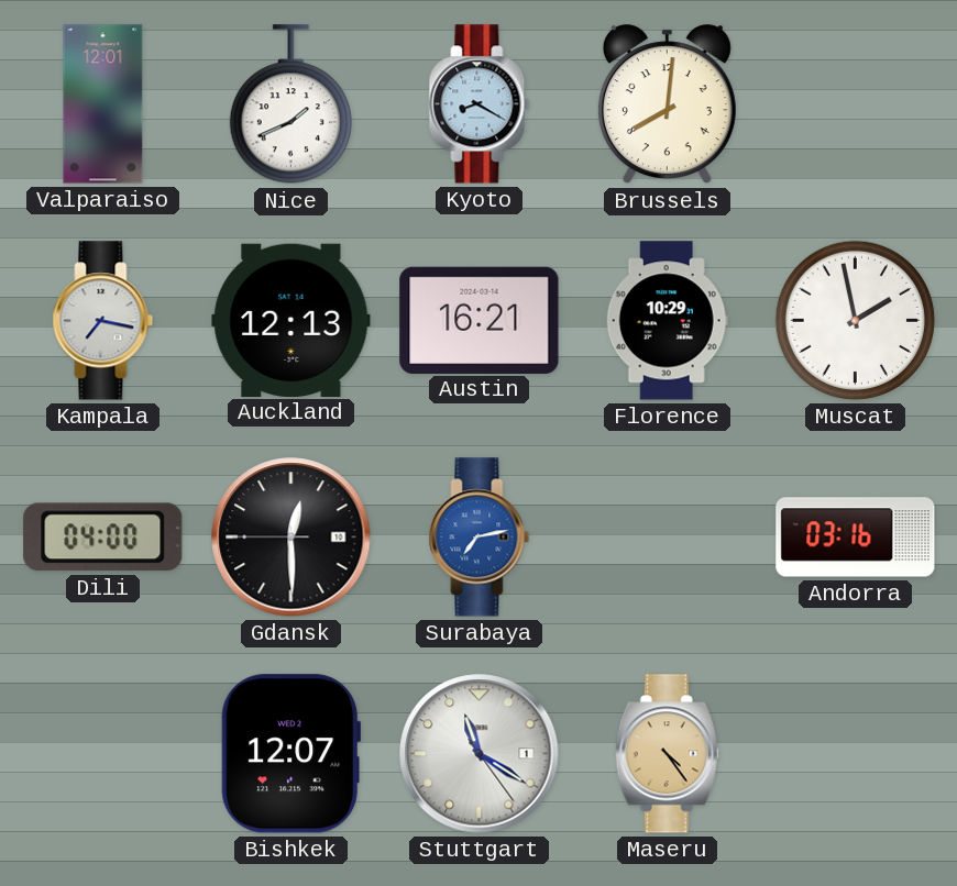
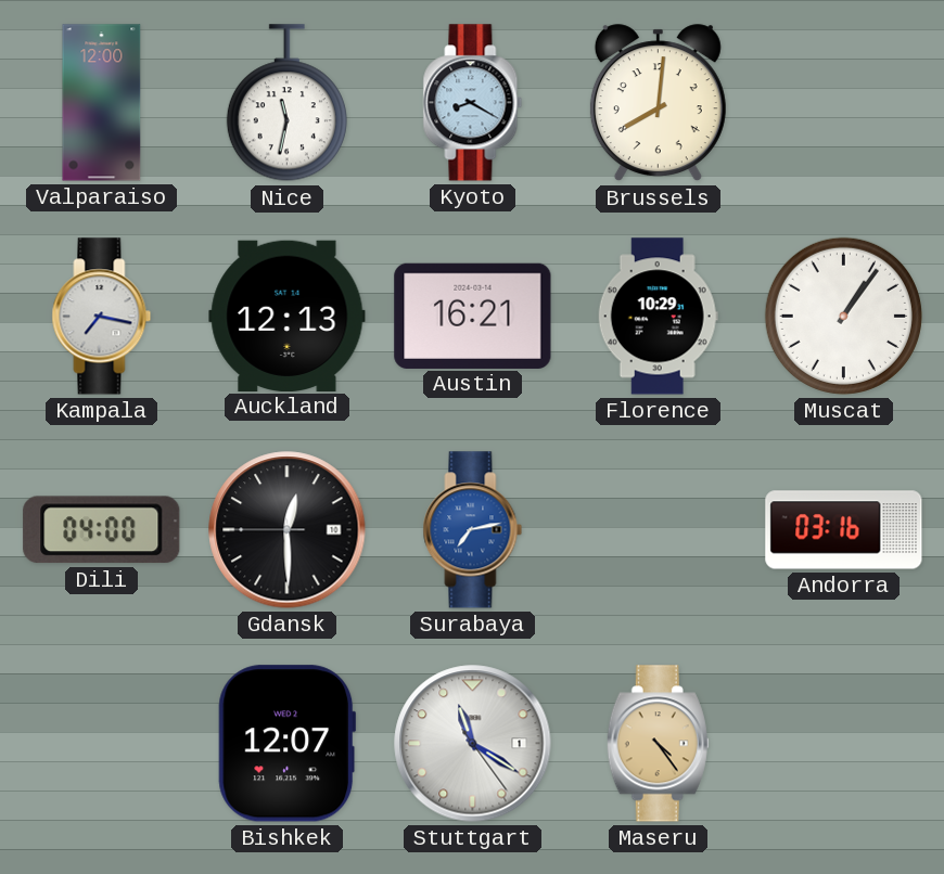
Valparaiso: 12:01 -> 12:00 (102, 103)
Nice: 1:41 -> 11:32 (286, 103)
Muscat: 1:58 -> 1:06 (843, 316)
